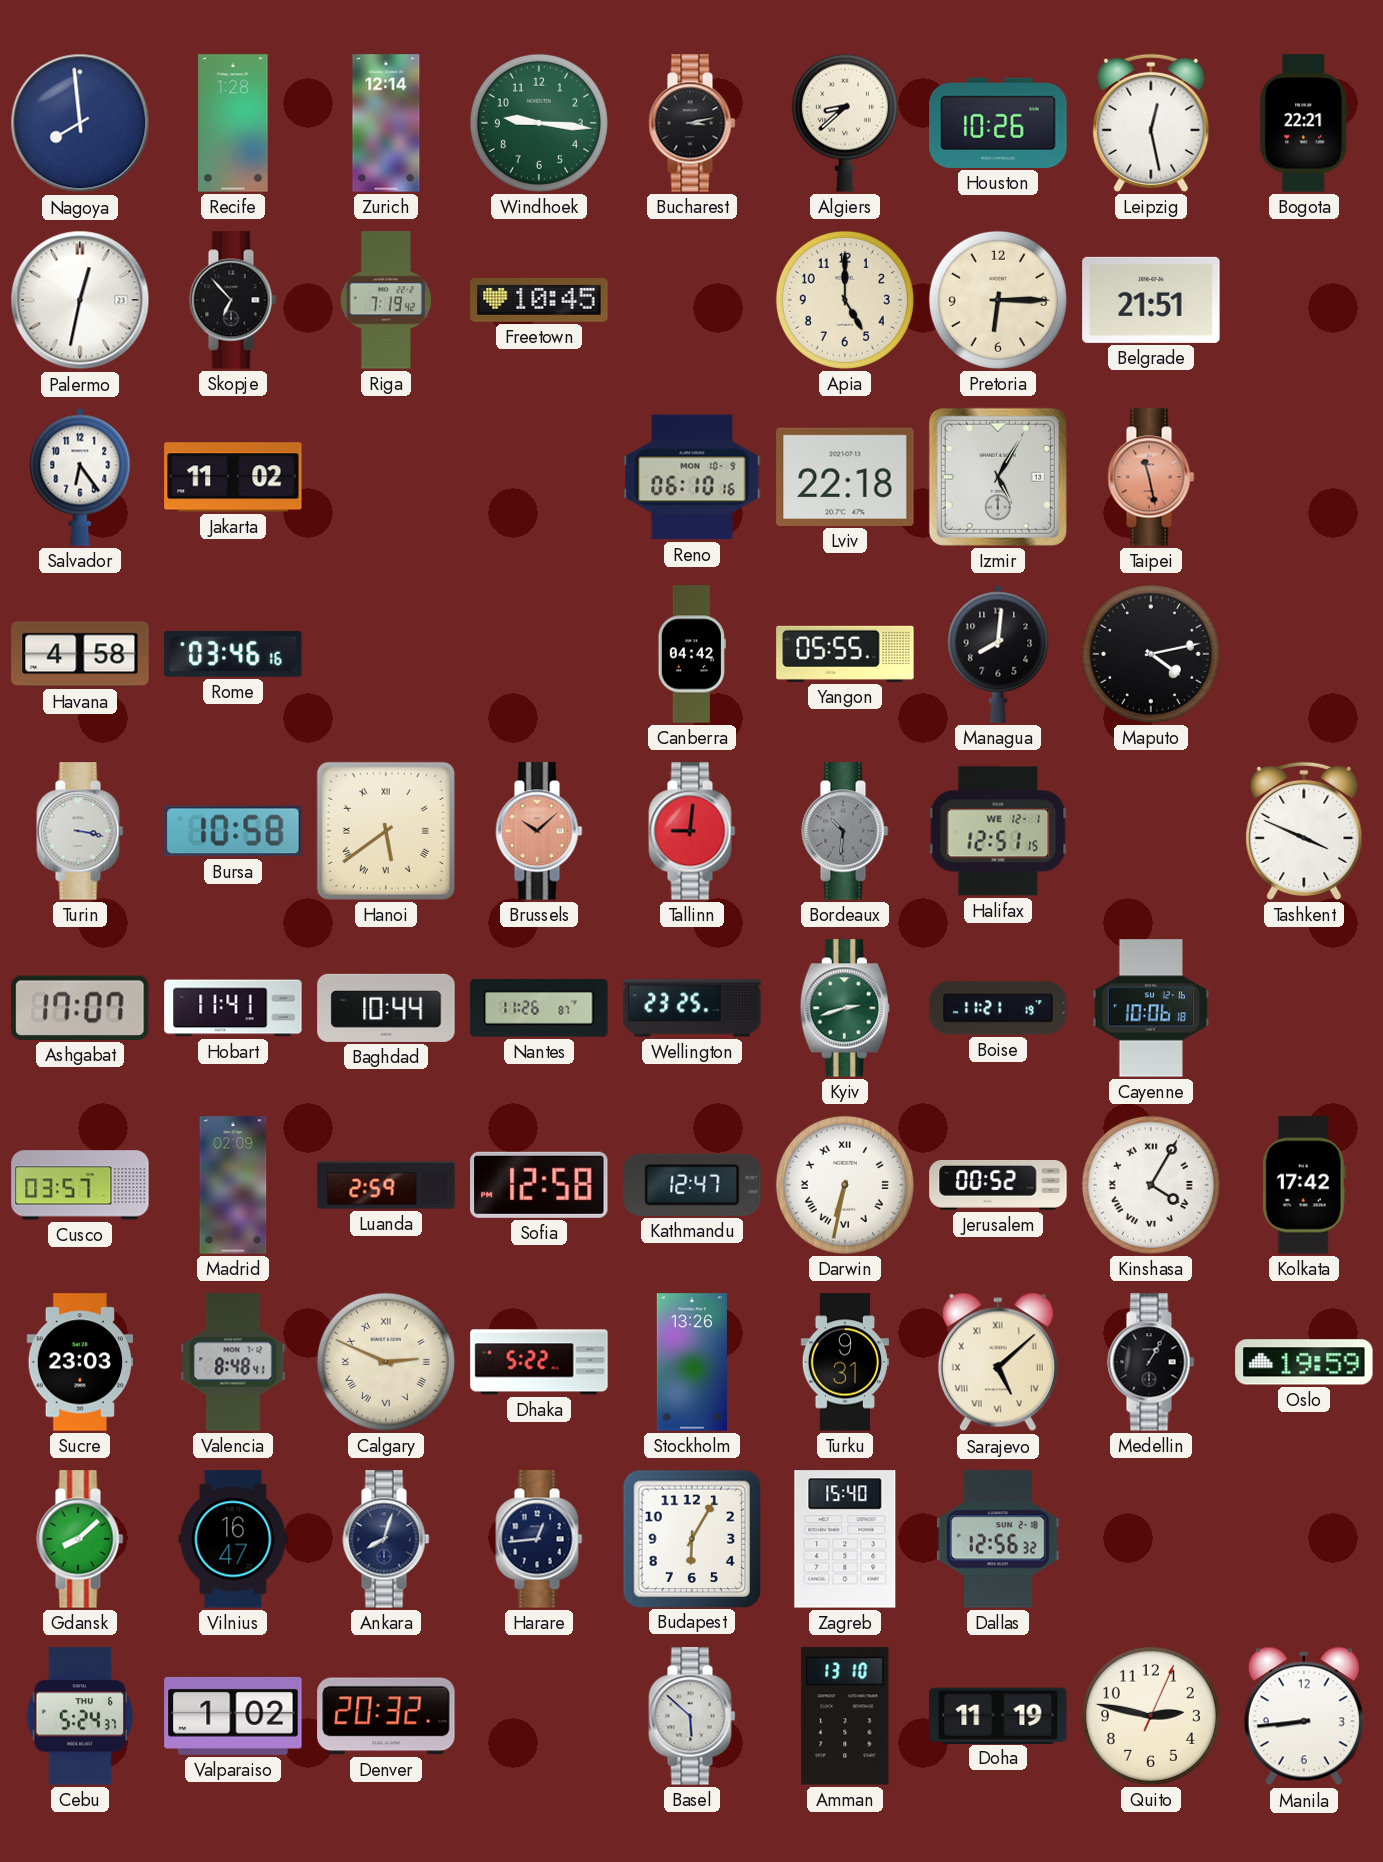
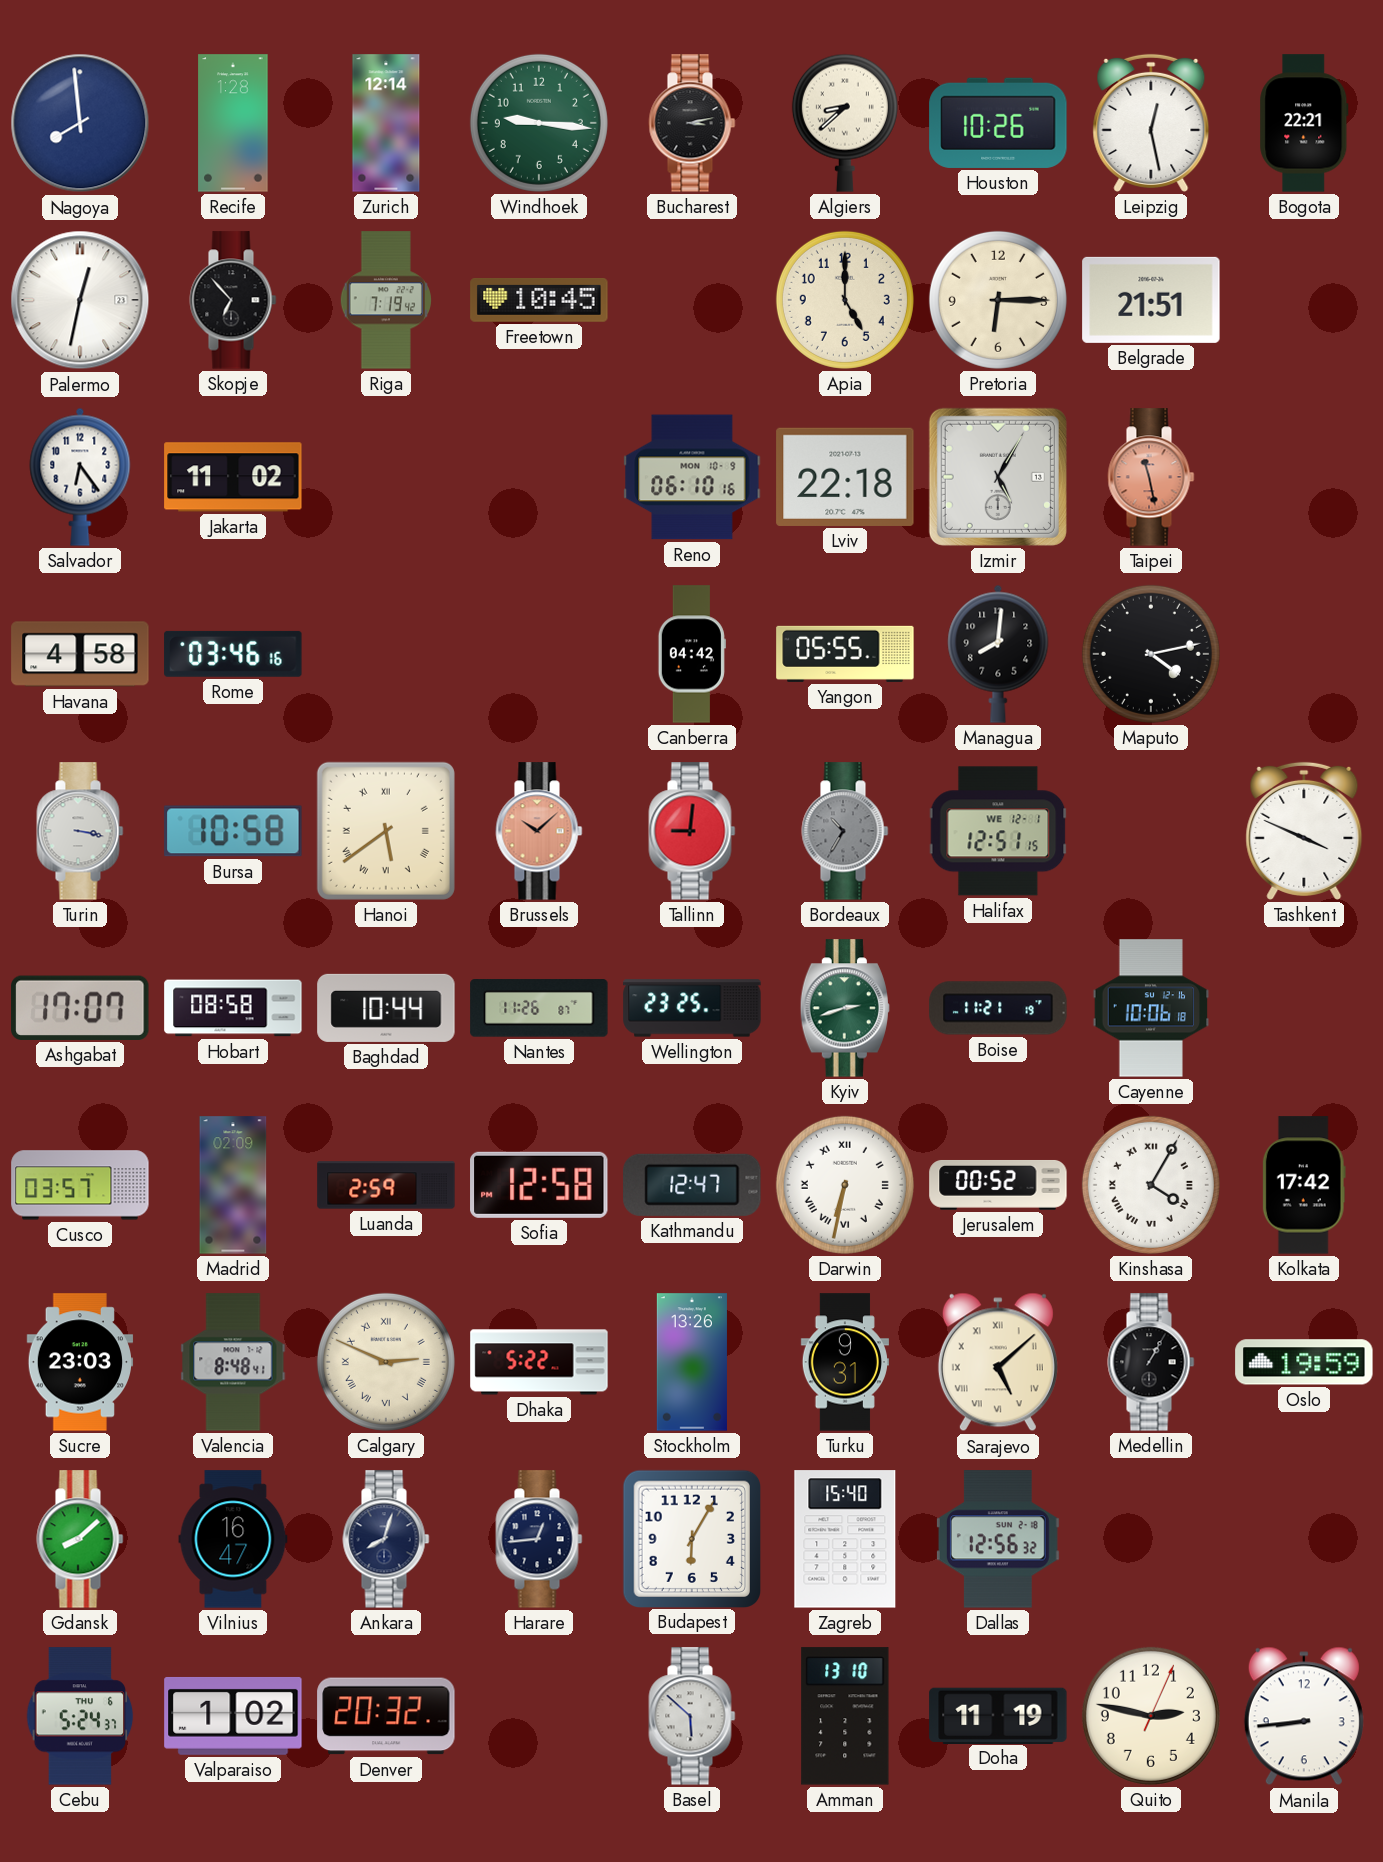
Bordeaux: 10:31 -> 10:35 (845, 831)
Hobart: 11:41 -> 08:58 (233, 1008)
